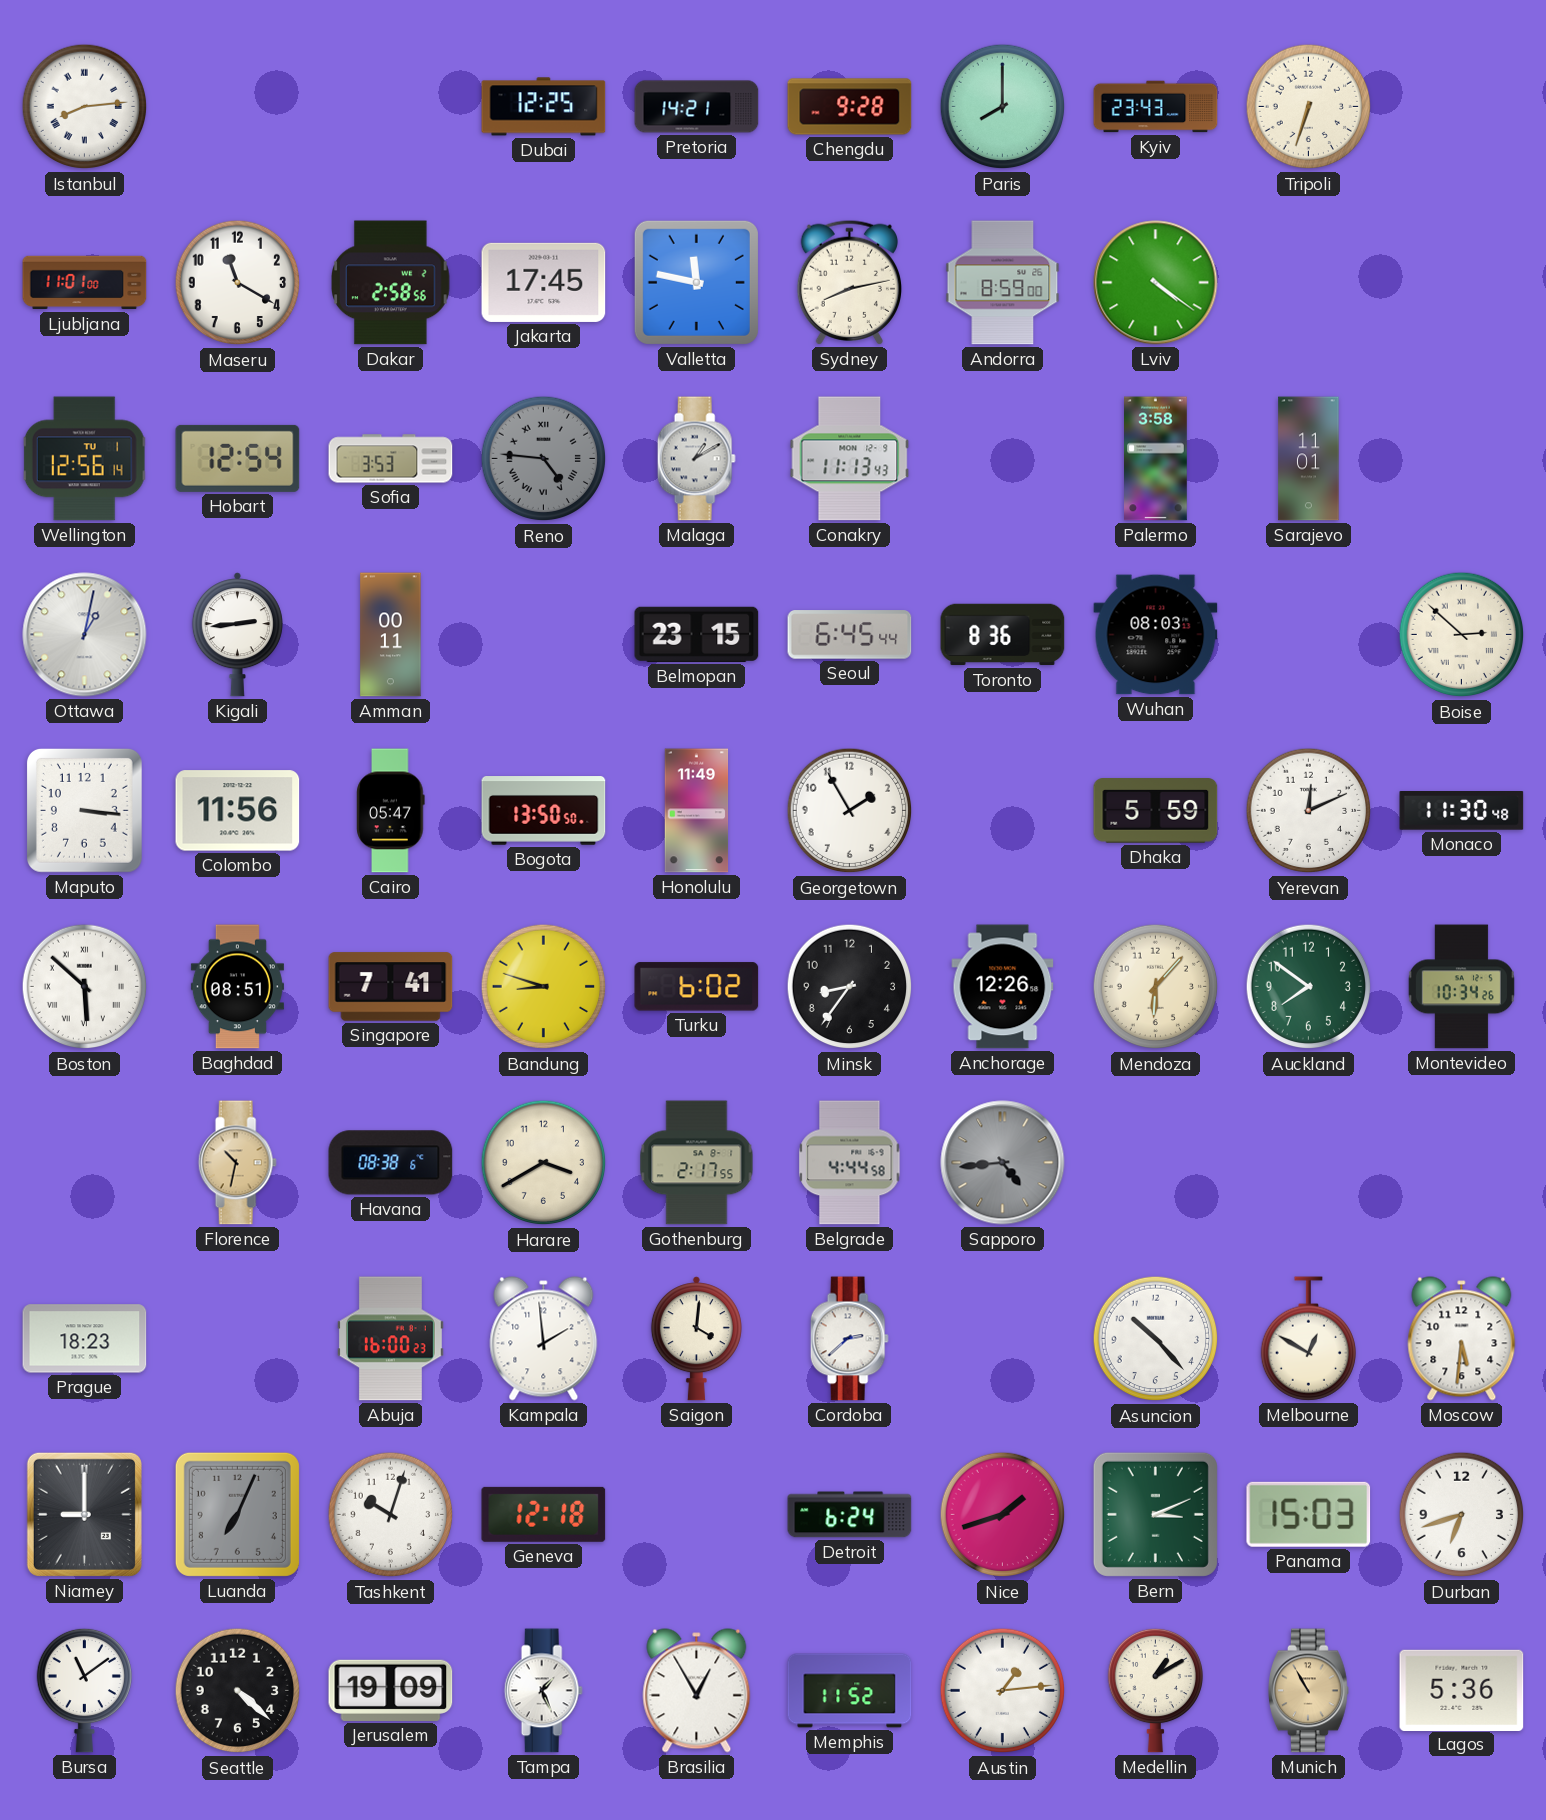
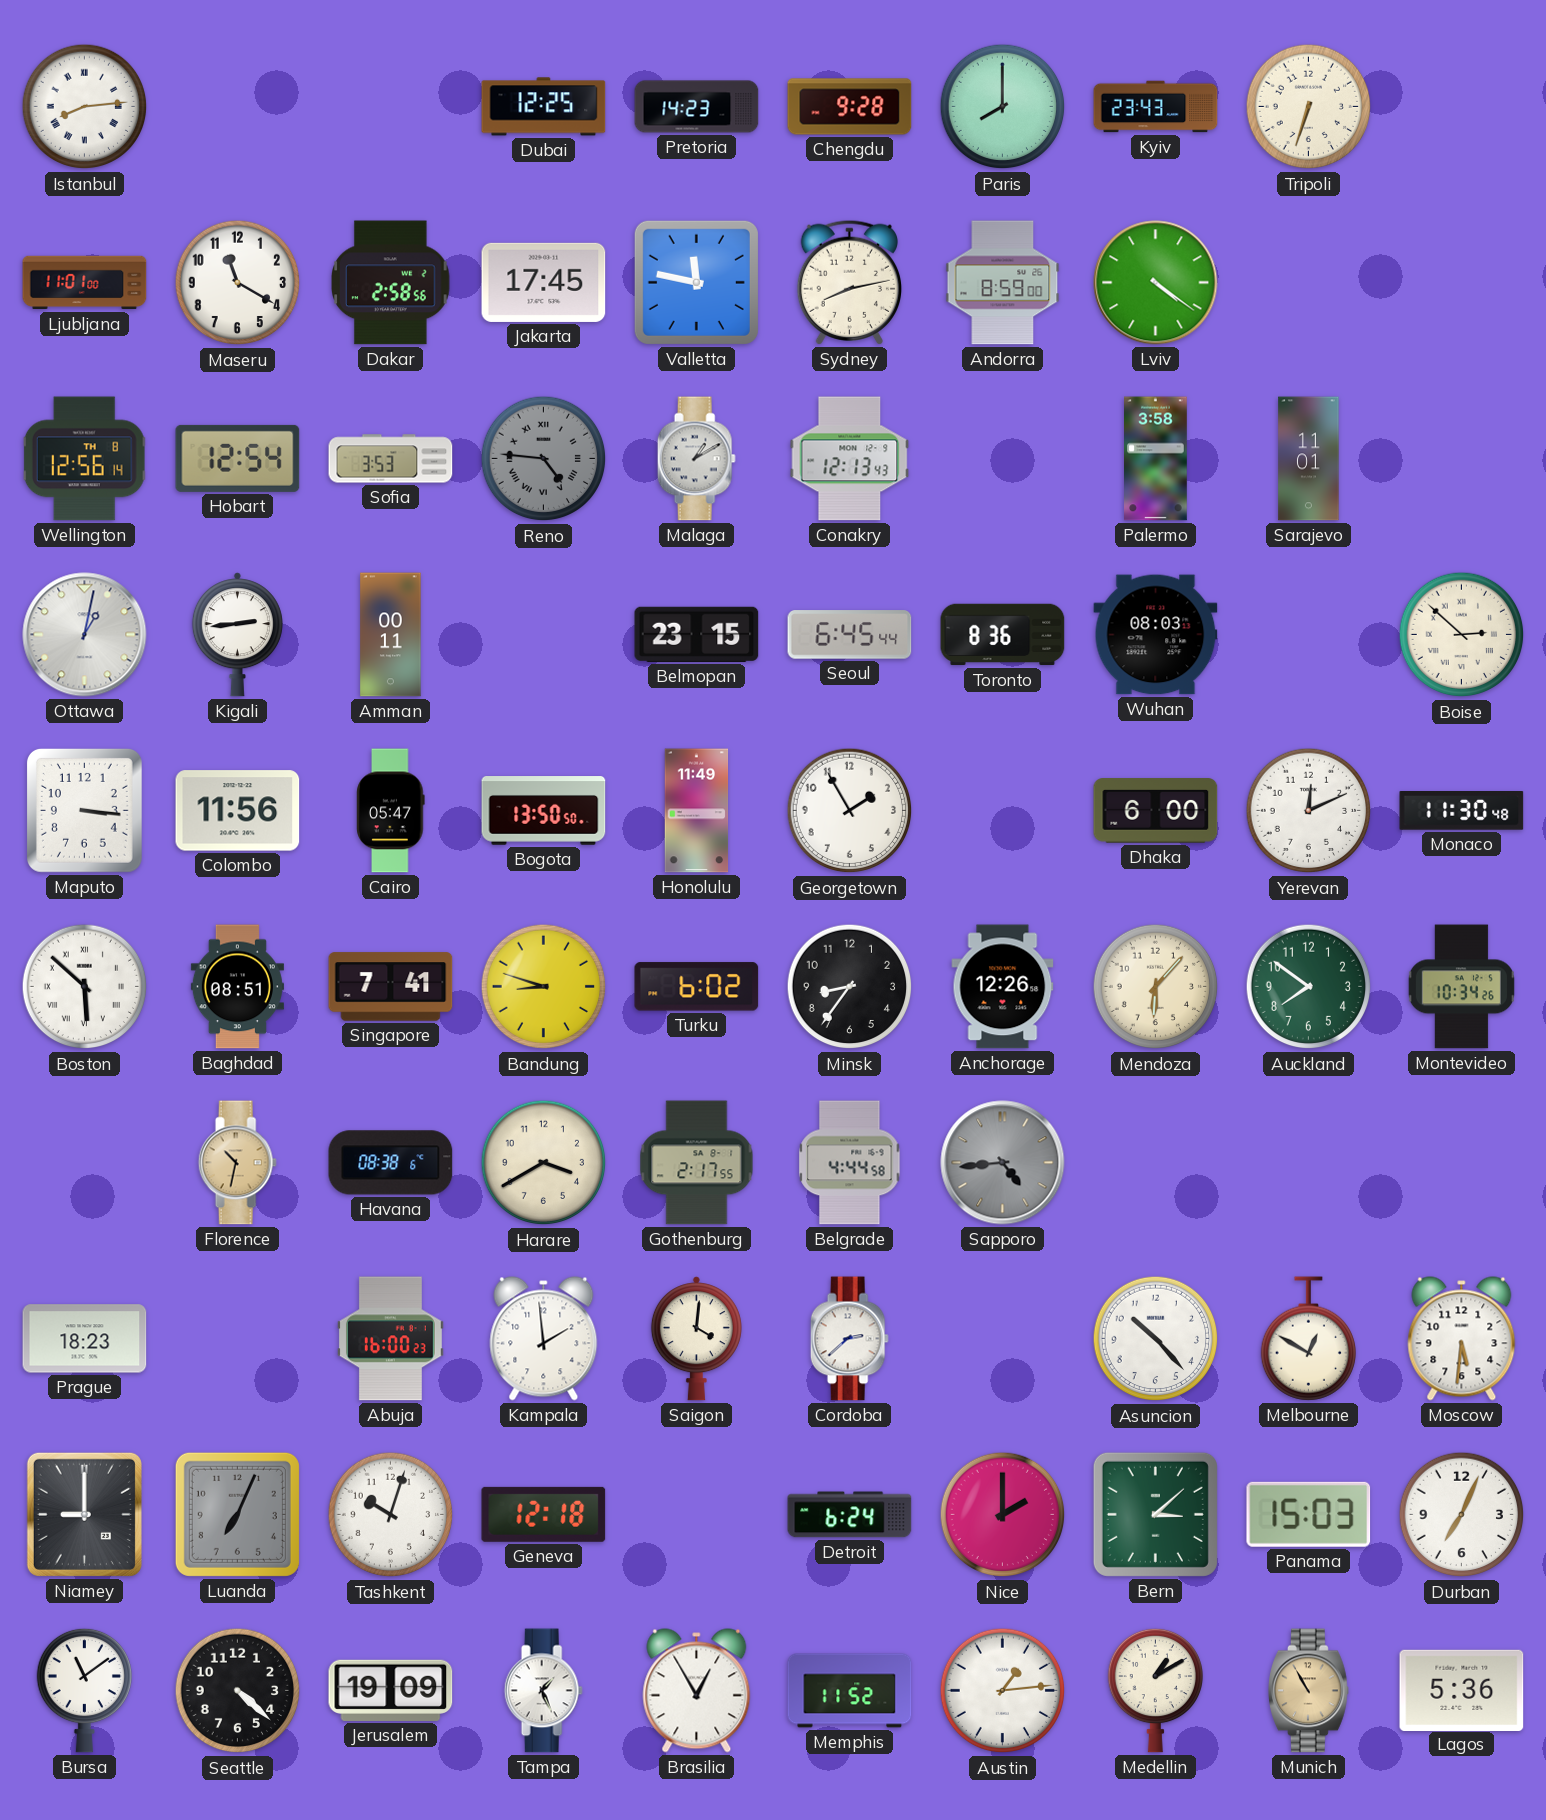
Pretoria: 14:21 -> 14:23 (697, 107)
Wellington date: TU 1 -> TH 8 (85, 459)
Conakry: 11:13 -> 12:13 (850, 459)
Dhaka: 5:59 -> 6:00 (1156, 811)
Nice: 1:42 -> 2:00 (1003, 1515)
Bern: 3:11 -> 3:08 (1155, 1514)
Durban: 6:42 -> 7:04 (1462, 1515)
